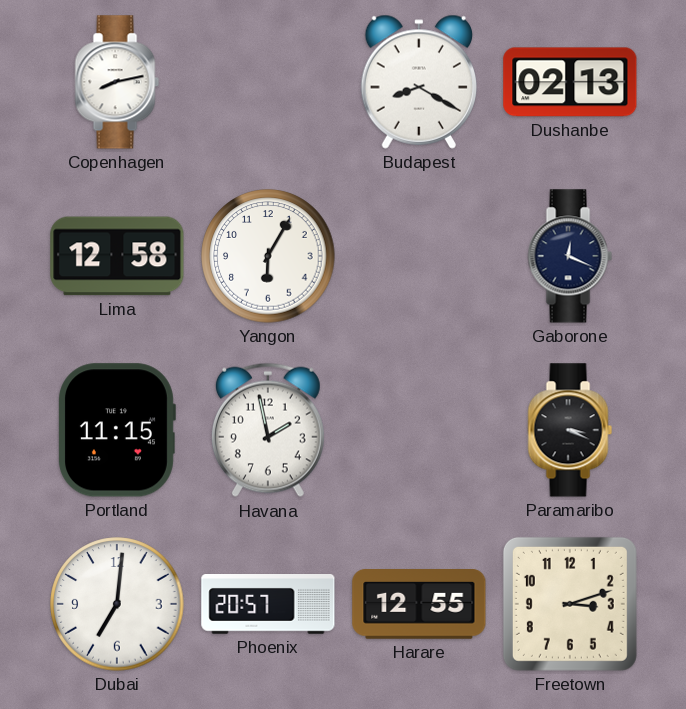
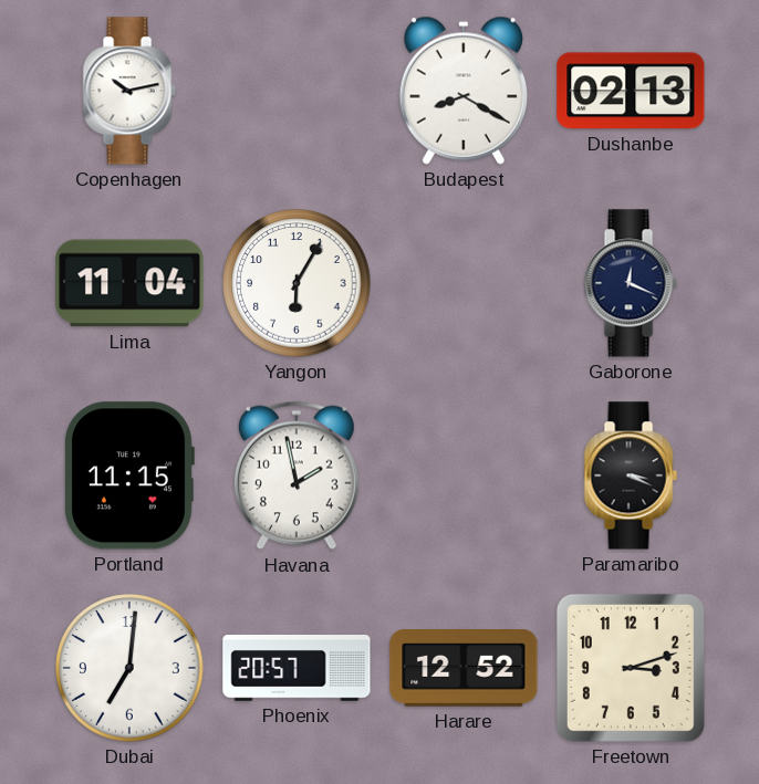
Copenhagen: 8:13 -> 10:13 (129, 91)
Lima: 12:58 -> 11:04 (129, 283)
Harare: 12:55 -> 12:52 (464, 669)
